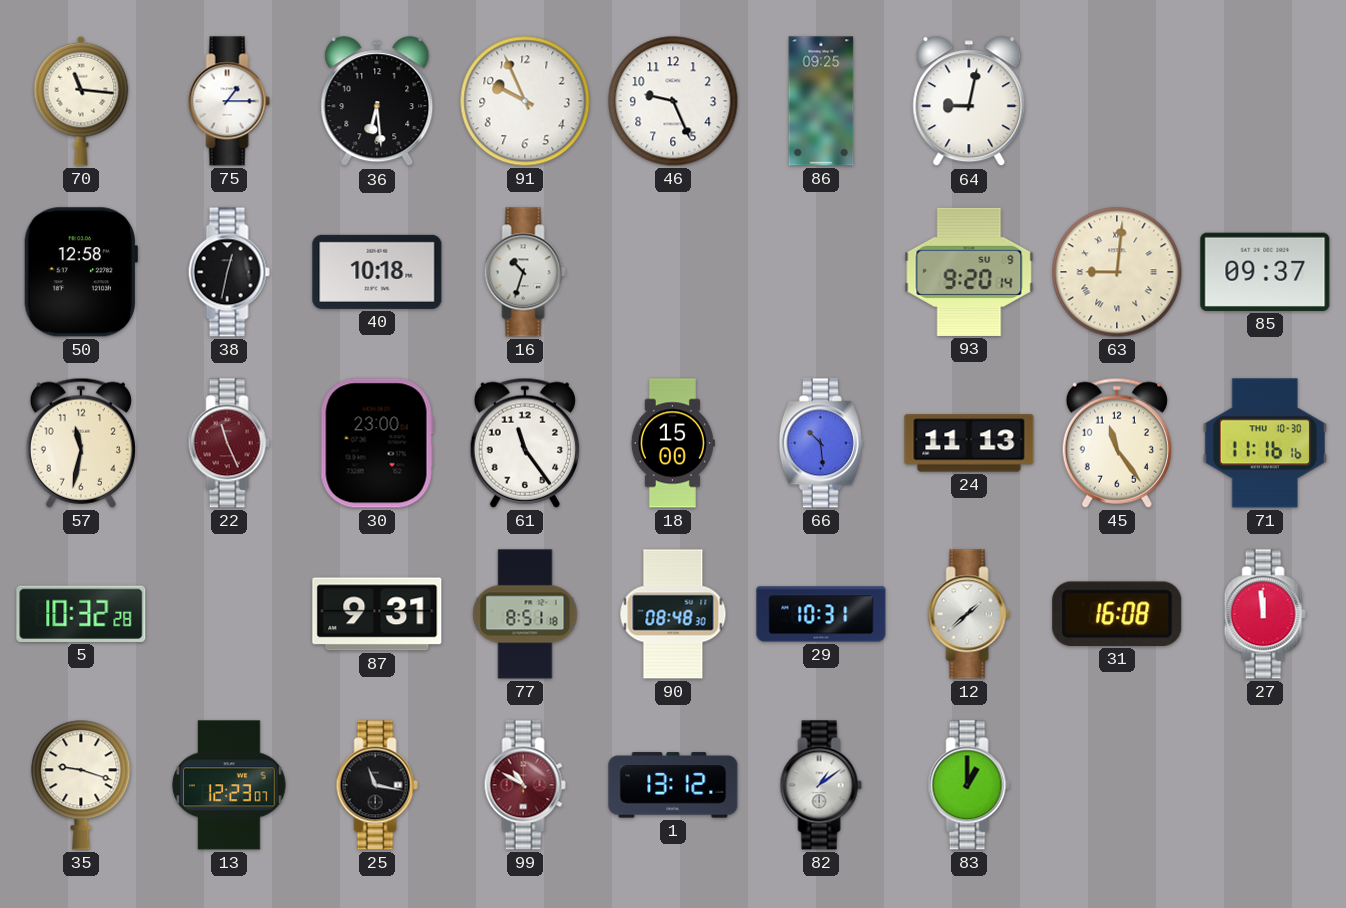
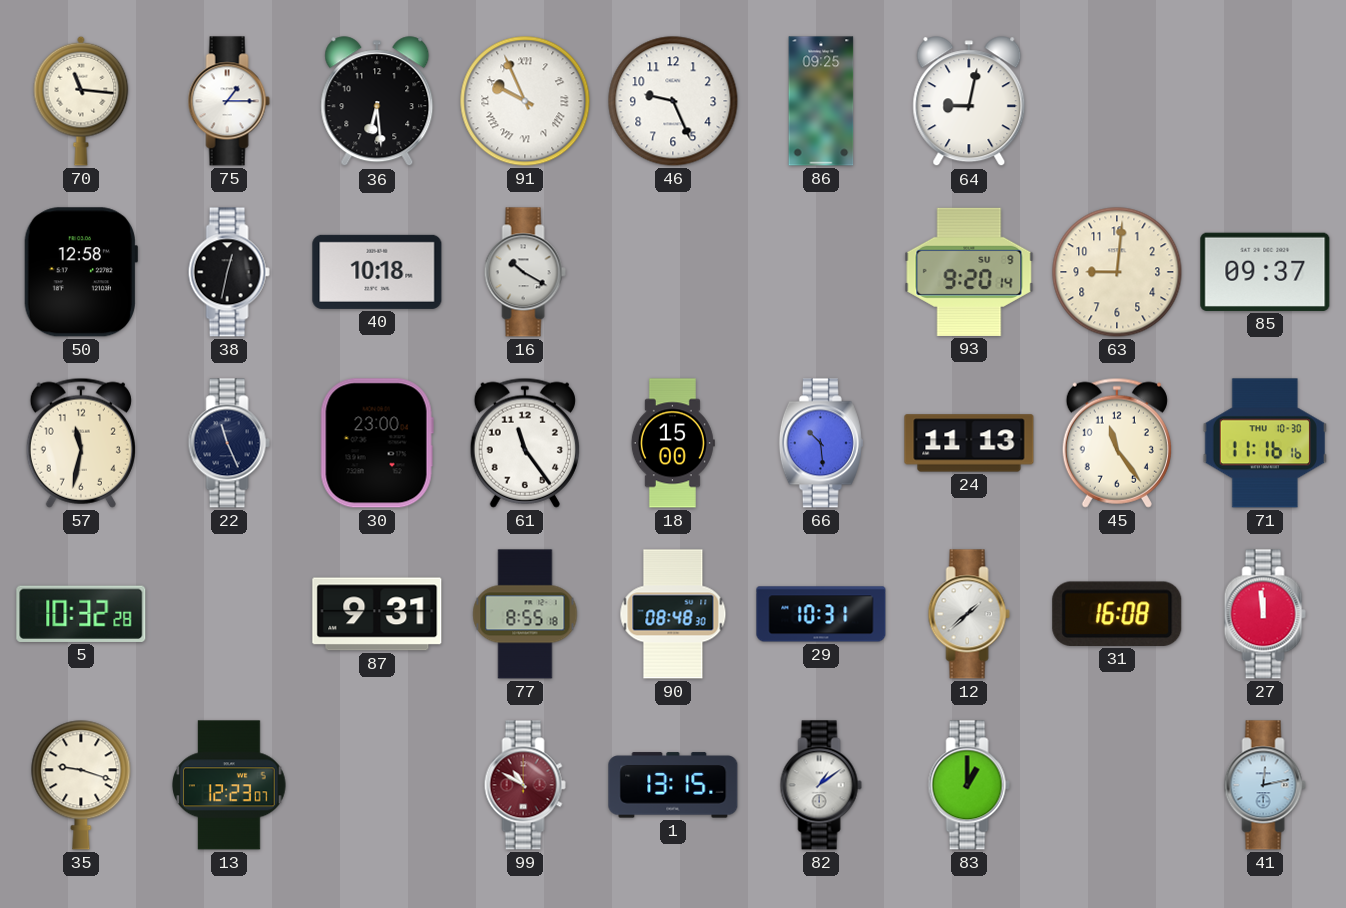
91 numerals: Arabic -> Roman (525, 101)
16: 10:33 -> 10:20 (525, 272)
63 numerals: Roman -> Arabic (1117, 272)
22 dial: burgundy -> navy (229, 443)
77: 8:51 -> 8:55 (525, 614)
25: 11:17 -> none (377, 785)
1: 13:12 -> 13:15 (673, 785)
41: none -> 12:13 (1265, 785)
